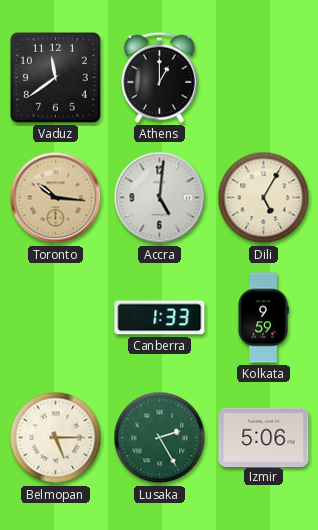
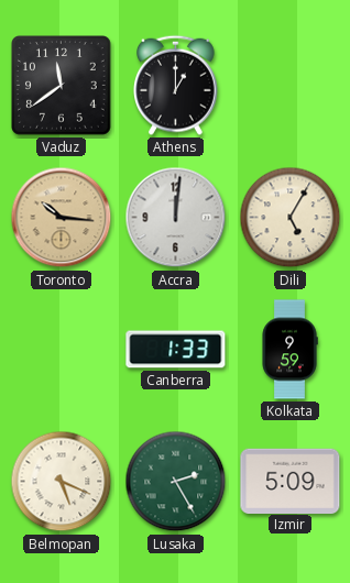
Accra: 5:01 -> 12:01 (176, 218)
Belmopan: 5:15 -> 5:19 (62, 482)
Izmir: 5:06 -> 5:09 (291, 481)
